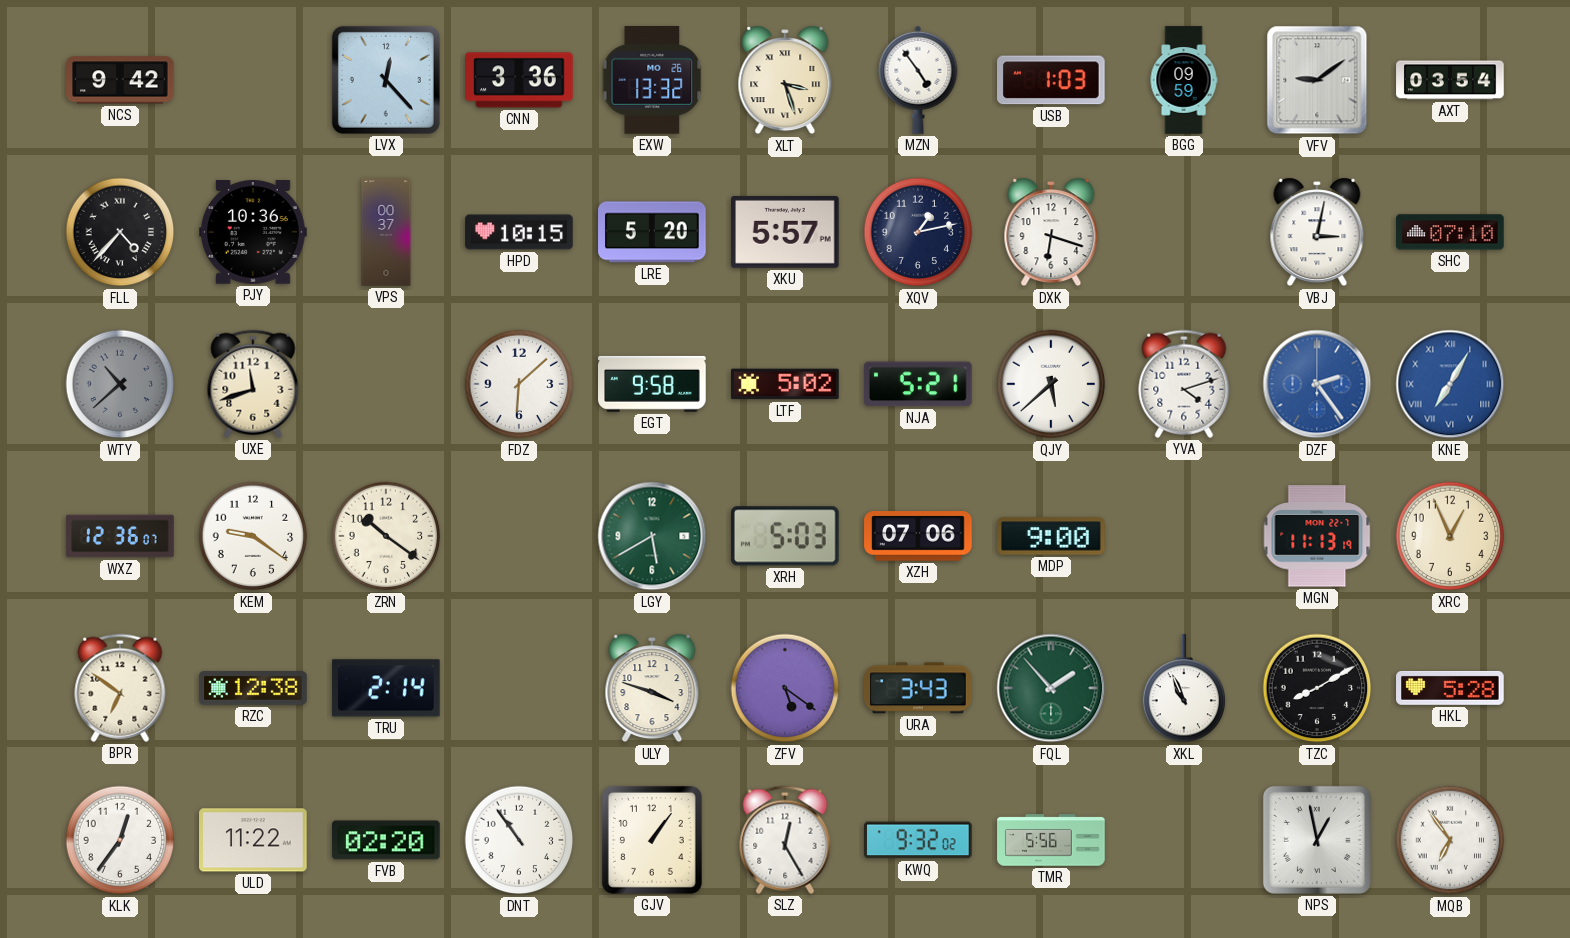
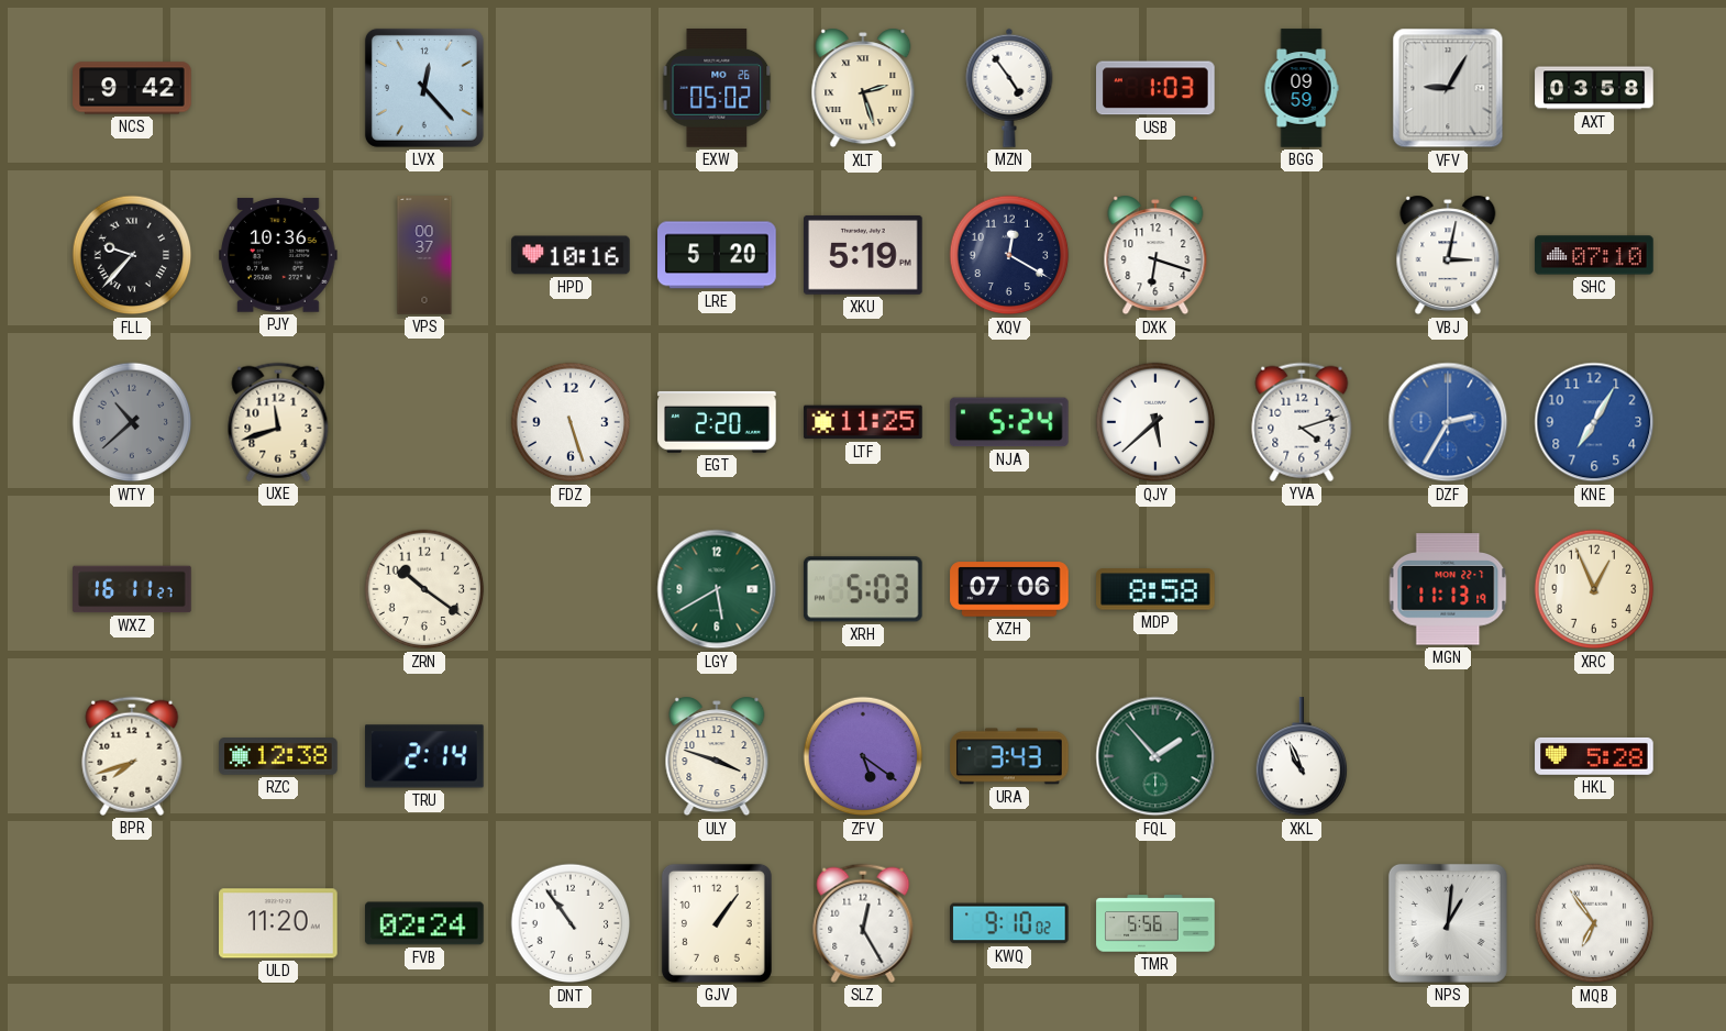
CNN: 3:36 -> none (519, 80)
EXW: 13:32 -> 05:02 (717, 89)
XLT: 3:27 -> 2:27 (863, 88)
VFV: 9:09 -> 9:05 (1448, 88)
AXT: 03:54 -> 03:58 (1594, 88)
FLL: 4:37 -> 9:37 (132, 255)
HPD: 10:15 -> 10:16 (571, 255)
XKU: 5:57 -> 5:19 (863, 255)
XQV: 1:13 -> 12:20 (1009, 255)
FDZ: 6:08 -> 5:27 (571, 422)
EGT: 9:58 -> 2:20 (717, 422)
LTF: 5:02 -> 11:25 (863, 422)
NJA: 5:21 -> 5:24 (1009, 422)
DZF: 2:24 -> 2:35 (1448, 422)
KNE numerals: Roman -> Arabic (1594, 422)
WXZ: 12:36 -> 16:11 (132, 589)
KEM: 9:21 -> none (253, 536)
MDP: 9:00 -> 8:58 (1155, 589)
BPR: 6:51 -> 7:42 (132, 756)
TZC: 8:10 -> none (1317, 688)
KLK: 12:36 -> none (120, 840)
ULD: 11:22 -> 11:20 (278, 923)
FVB: 02:20 -> 02:24 (424, 923)
KWQ: 9:32 -> 9:10 (1010, 923)
NPS: 12:58 -> 1:01 (1448, 923)
